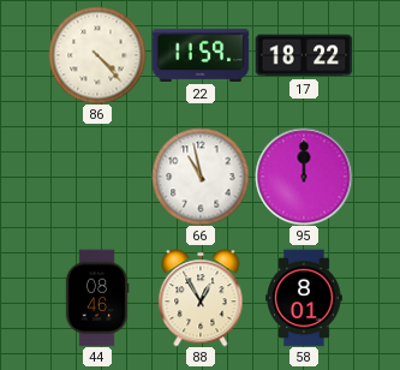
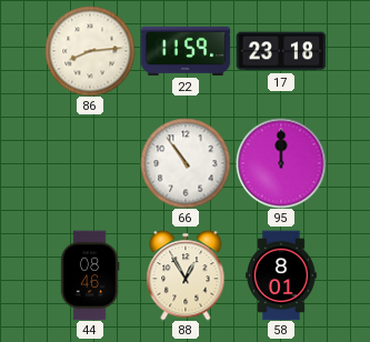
86: 4:23 -> 8:14 (90, 51)
17: 18:22 -> 23:18 (281, 51)
66: 10:58 -> 10:54 (186, 163)
